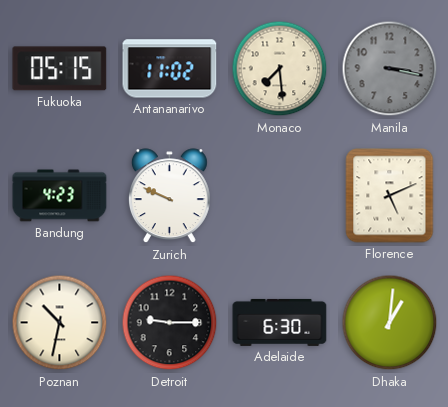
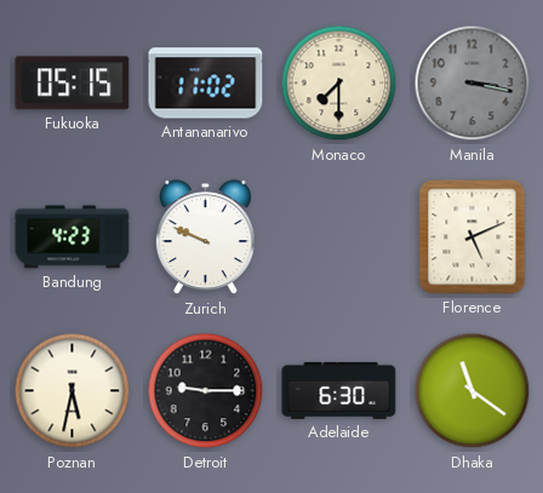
Monaco: 7:29 -> 7:30 (339, 84)
Poznan: 10:32 -> 5:32 (73, 391)
Dhaka: 1:01 -> 11:21 (473, 391)
